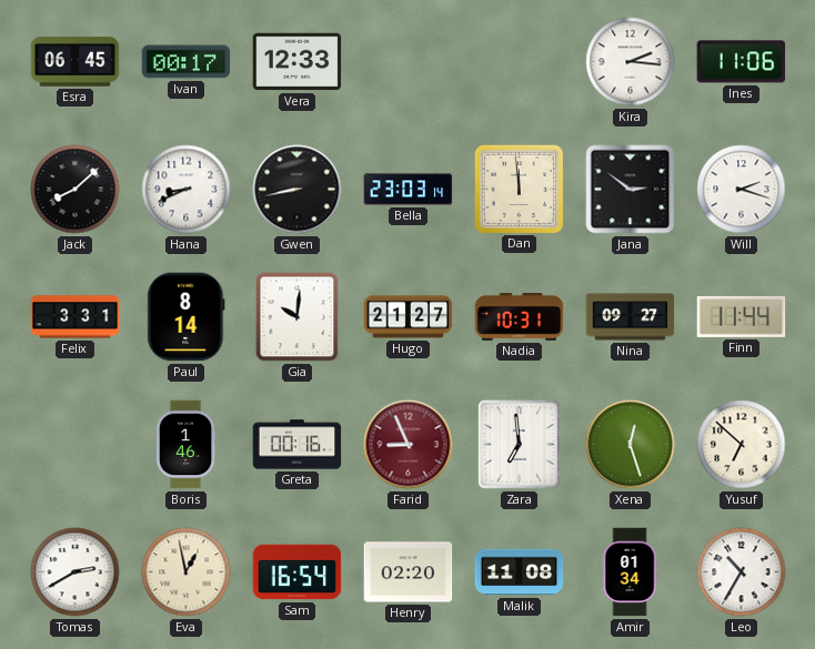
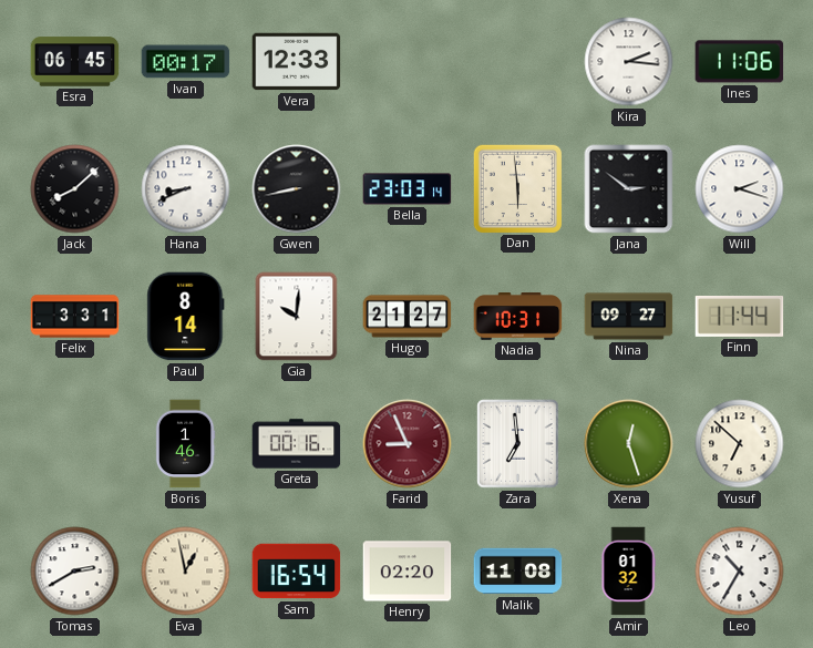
Dan: 11:59 -> 5:59 (517, 188)
Amir: 01:34 -> 01:32 (628, 572)
